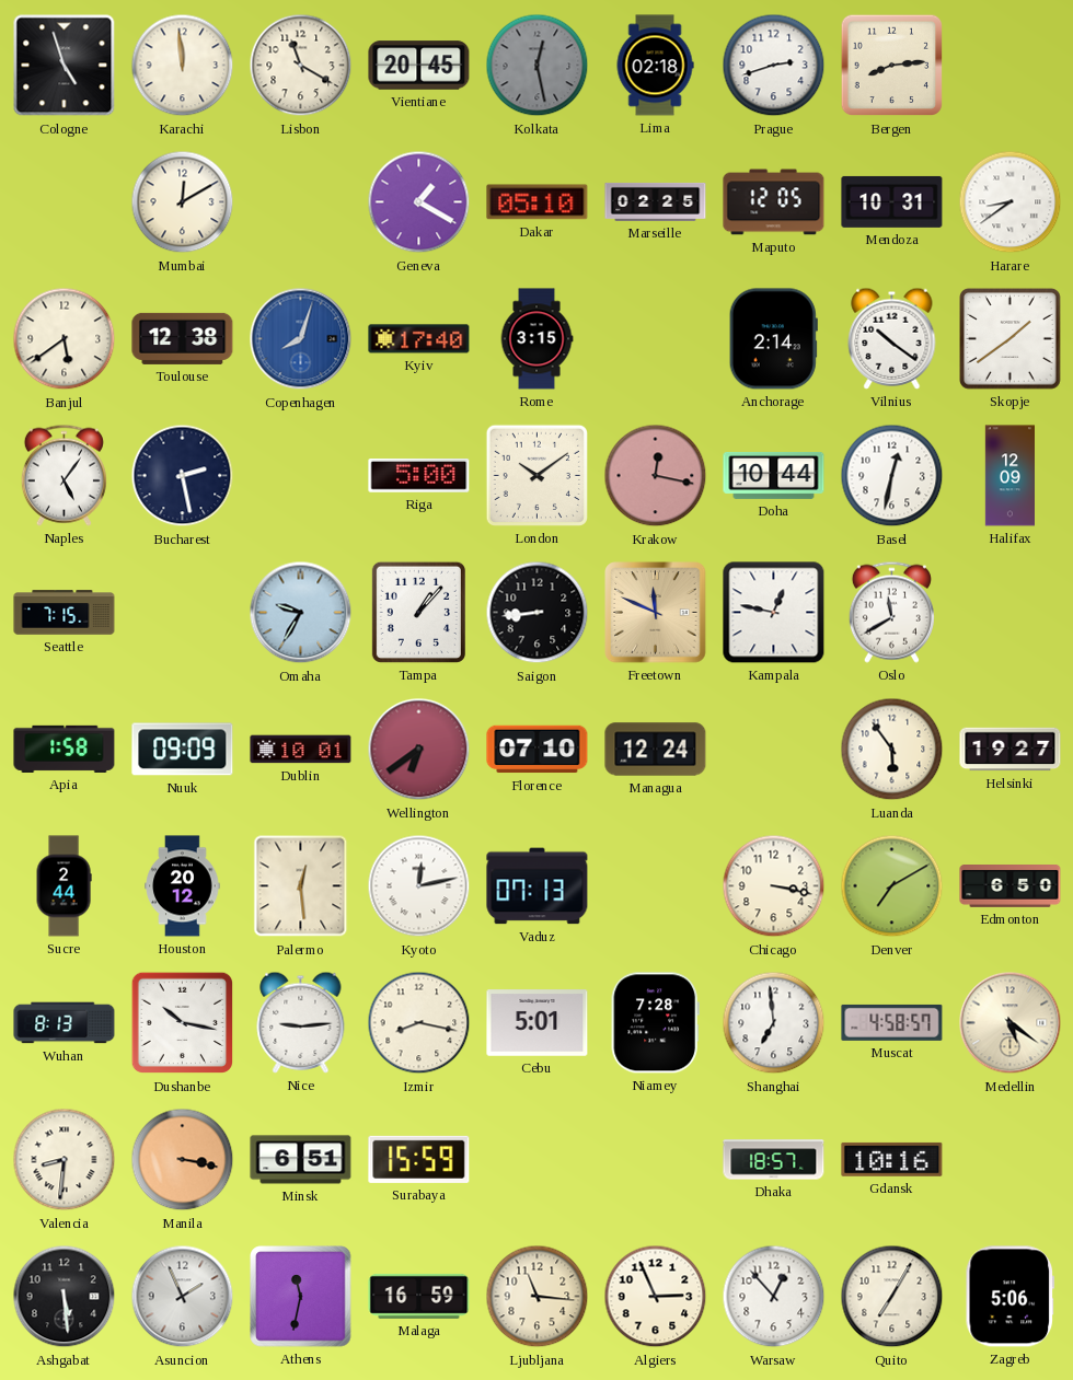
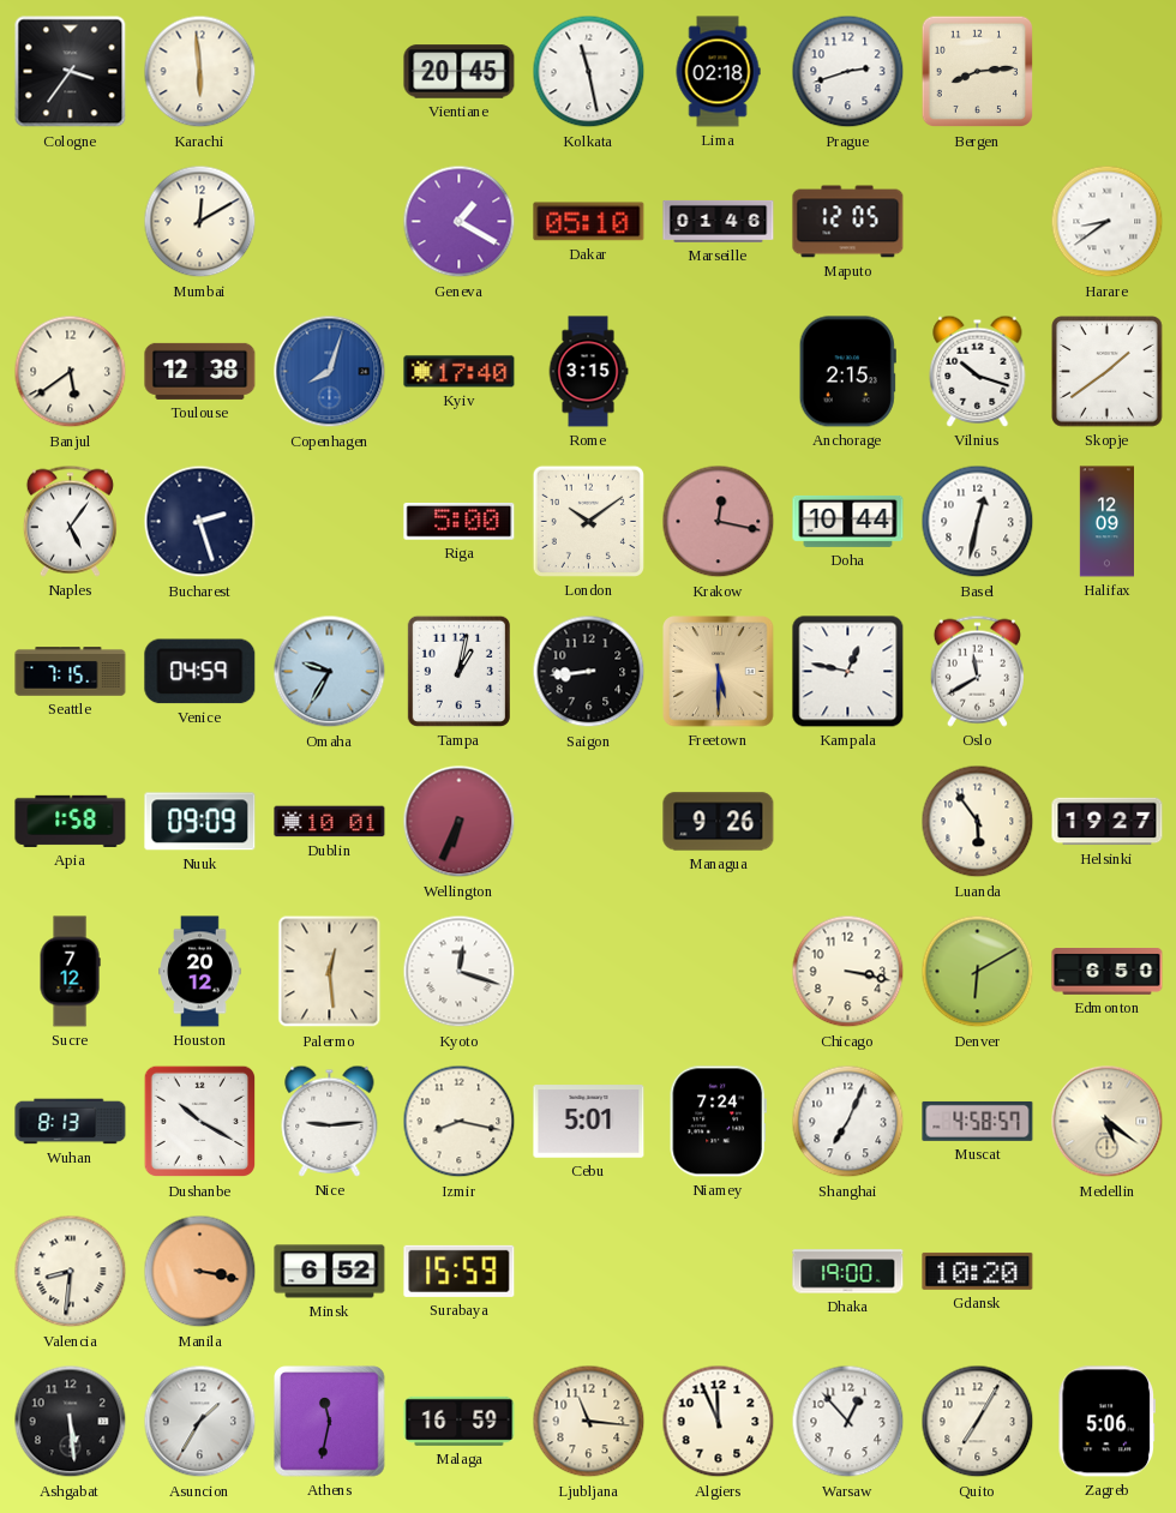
Cologne: 4:57 -> 3:36 (71, 72)
Karachi: 11:59 -> 5:59 (200, 72)
Lisbon: 11:20 -> none (301, 66)
Kolkata: 12:28 -> 11:28 (589, 72)
Kolkata dial: grey -> white (589, 72)
Marseille: 02:25 -> 01:46 (719, 221)
Mendoza: 10:31 -> none (892, 201)
Anchorage: 2:14 -> 2:15 (847, 372)
Vilnius: 10:21 -> 10:18 (978, 371)
Bucharest: 2:28 -> 2:27 (200, 522)
Venice: none -> 04:59 (200, 672)
Tampa: 1:07 -> 1:02 (458, 671)
Freetown: 11:49 -> 5:30 (719, 672)
Wellington: 6:39 -> 6:34 (460, 822)
Florence: 07:10 -> none (538, 750)
Managua: 12:24 -> 9:26 (719, 822)
Sucre: 2:44 -> 7:12 (70, 972)
Kyoto: 12:13 -> 12:18 (460, 972)
Vaduz: 07:13 -> none (538, 886)
Denver: 7:10 -> 6:10 (978, 972)
Dushanbe: 10:17 -> 10:20 (200, 1122)
Niamey: 7:28 -> 7:24 (718, 1122)
Shanghai: 6:59 -> 7:04 (848, 1122)
Minsk: 6:51 -> 6:52 (330, 1272)
Dhaka: 18:57 -> 19:00 (848, 1272)
Gdansk: 10:16 -> 10:20 (978, 1271)
Asuncion: 1:56 -> 1:35 (200, 1422)
Algiers: 2:56 -> 11:56 (719, 1422)
